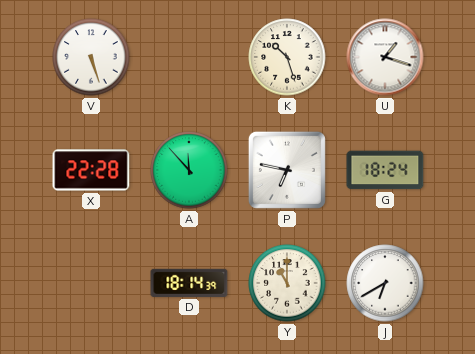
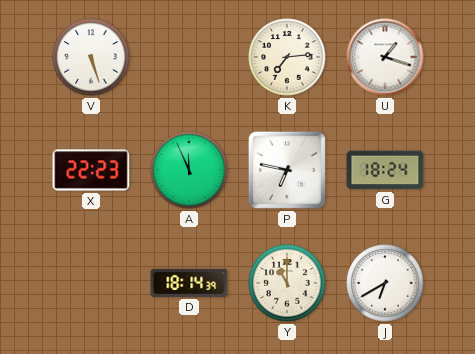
K: 10:27 -> 7:14 (287, 57)
X: 22:28 -> 22:23 (91, 170)
A: 11:53 -> 11:56 (189, 170)
